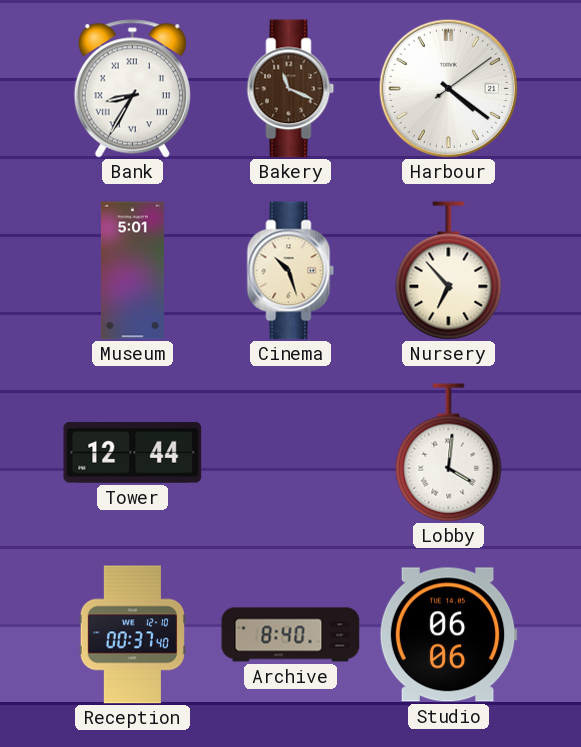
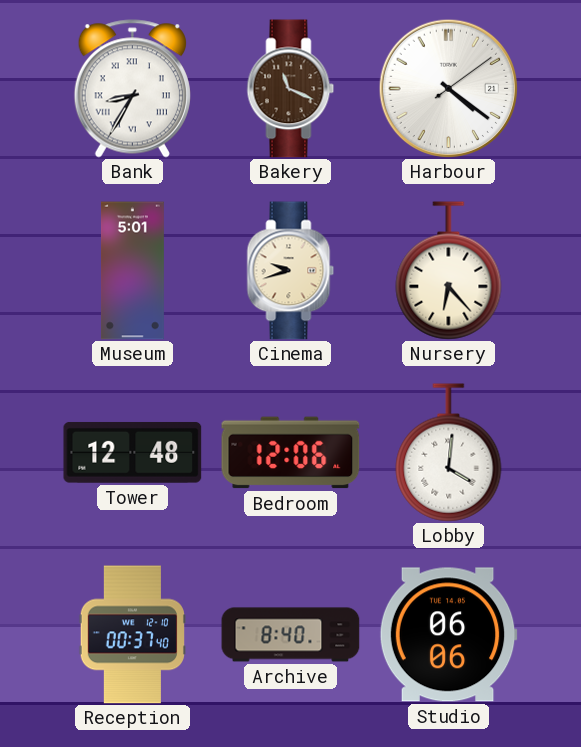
Cinema: 10:27 -> 9:42 (291, 271)
Nursery: 6:53 -> 6:23 (449, 271)
Tower: 12:44 -> 12:48 (133, 452)
Bedroom: none -> 12:06 (291, 453)
